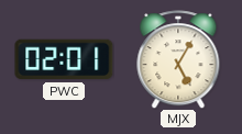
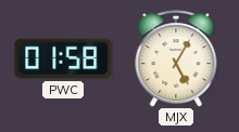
PWC: 02:01 -> 01:58 (63, 58)
